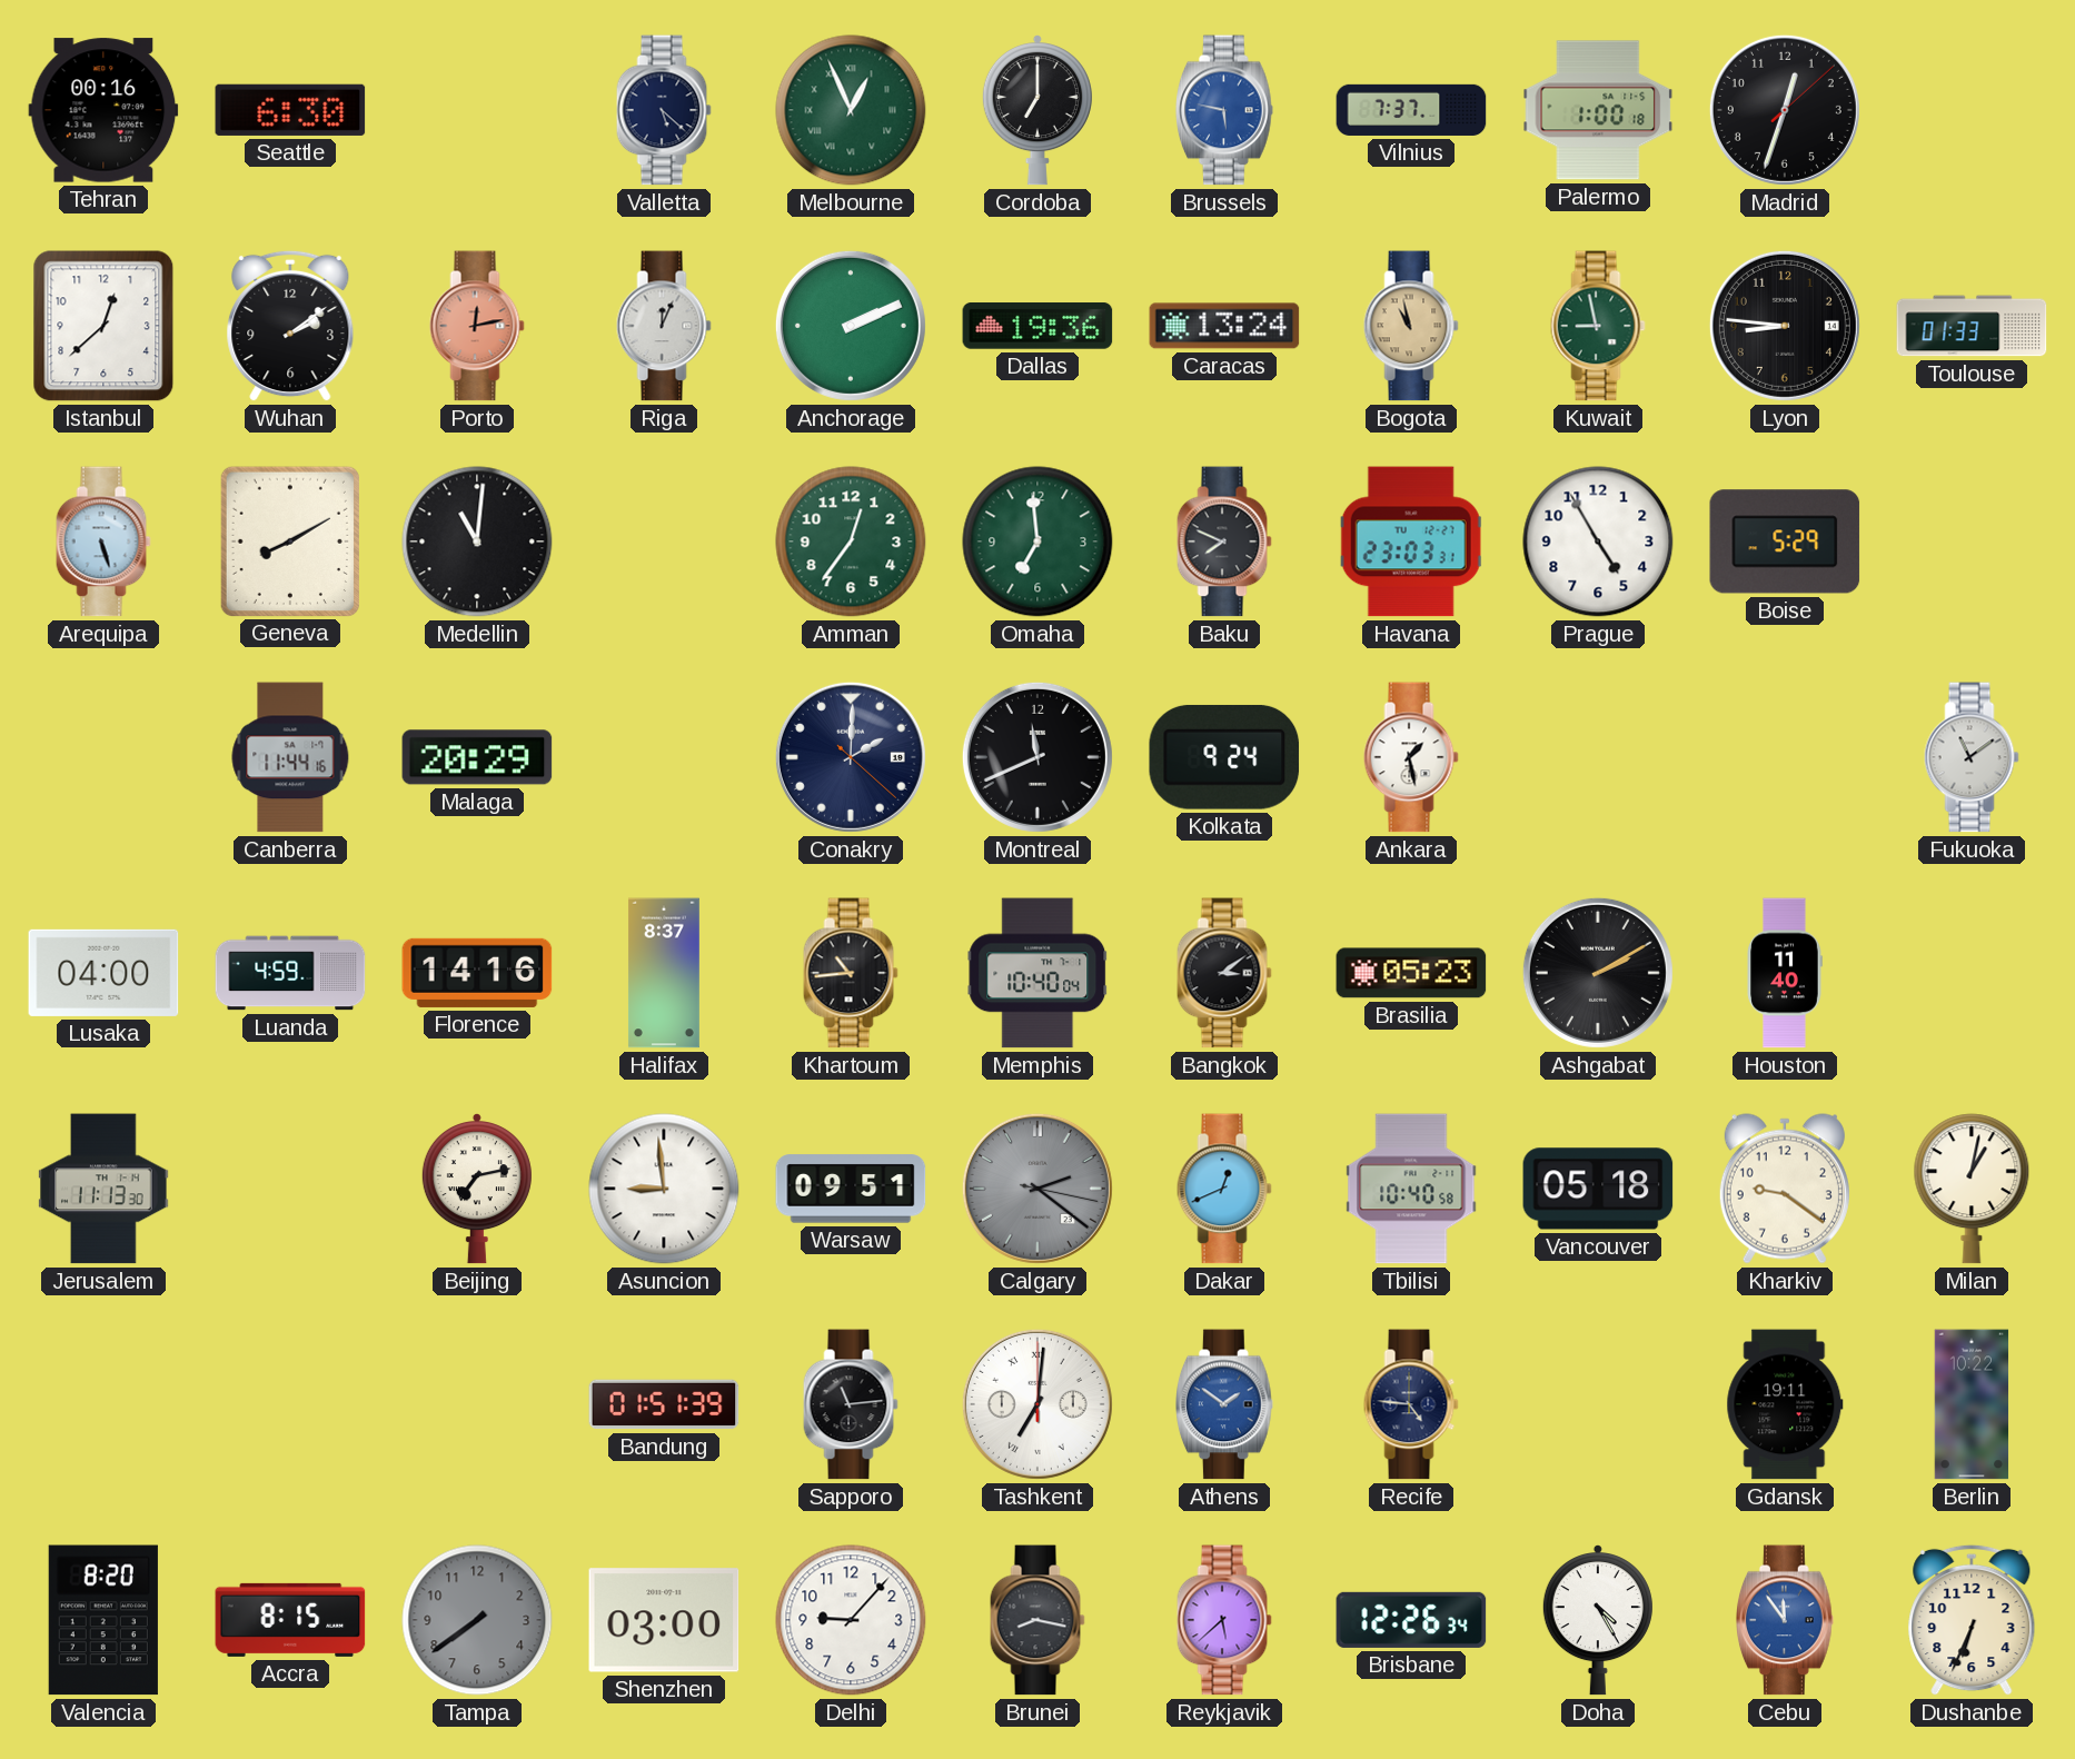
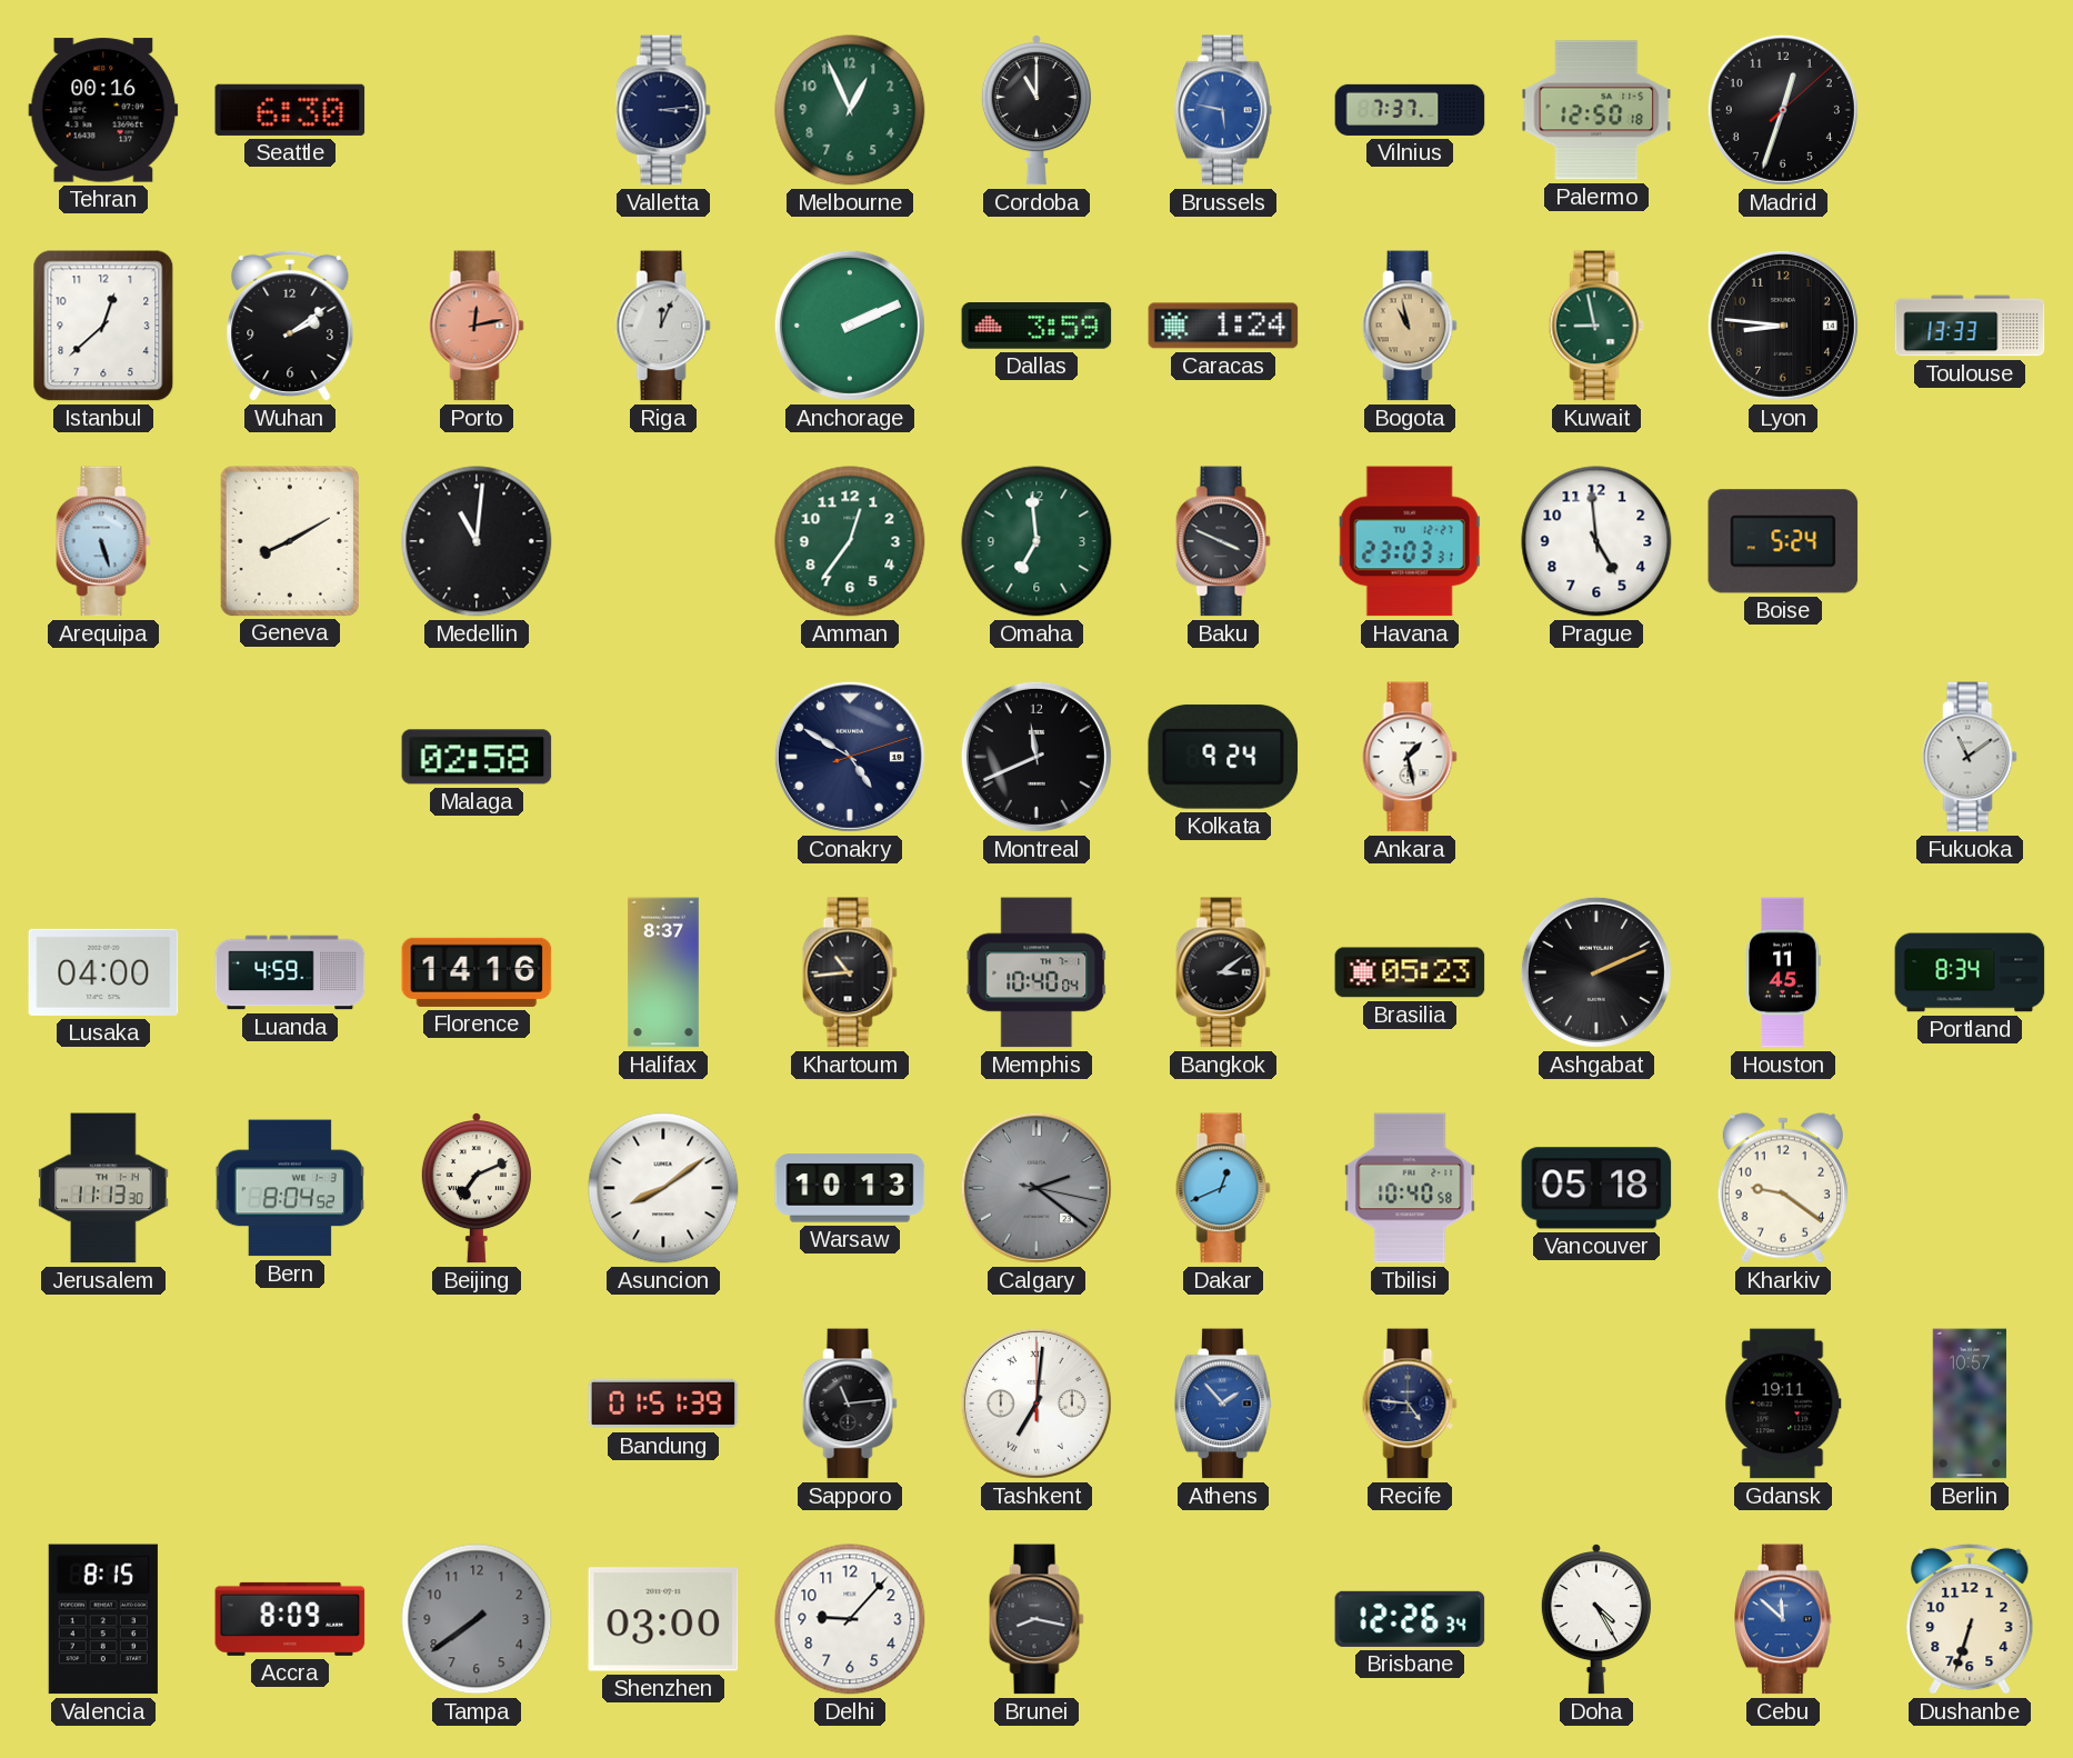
Valletta: 5:22 -> 3:14 (663, 110)
Melbourne numerals: Roman -> Arabic (850, 110)
Cordoba: 7:00 -> 11:00 (1036, 111)
Palermo: 1:00 -> 12:50 (1596, 110)
Dallas: 19:36 -> 3:59 (1036, 327)
Caracas: 13:24 -> 1:24 (1223, 326)
Toulouse: 01:33 -> 13:33 (1970, 326)
Baku: 7:49 -> 3:49 (1223, 541)
Prague: 4:55 -> 4:59 (1596, 541)
Boise: 5:29 -> 5:24 (1783, 541)
Canberra: 11:44 -> none (290, 757)
Malaga: 20:29 -> 02:58 (477, 757)
Conakry: 2:00 -> 4:50 (850, 757)
Ashgabat: 2:10 -> 2:11 (1596, 972)
Houston: 11:40 -> 11:45 (1783, 972)
Portland: none -> 8:34 (1970, 972)
Bern: none -> 8:04 (290, 1188)
Beijing: 7:13 -> 7:11 (477, 1189)
Asuncion: 8:59 -> 8:09 (663, 1188)
Warsaw: 09:51 -> 10:13 (850, 1188)
Milan: 1:02 -> none (1972, 1189)
Athens: 1:51 -> 1:53 (1224, 1404)
Berlin: 10:22 -> 10:57 (1970, 1404)
Valencia: 8:20 -> 8:15 (103, 1619)
Accra: 8:15 -> 8:09 (290, 1619)
Reykjavik: 5:38 -> none (1224, 1620)
Cebu: 11:54 -> 11:52 (1784, 1619)
Dushanbe: 6:34 -> 6:33 (1970, 1619)
